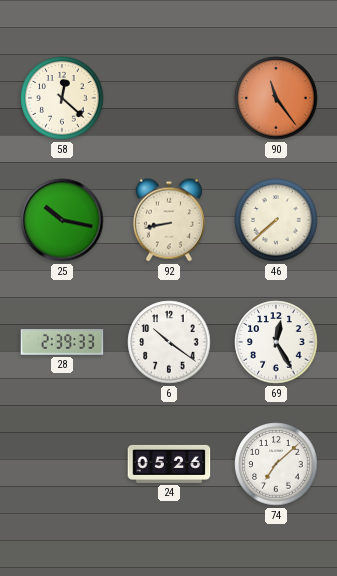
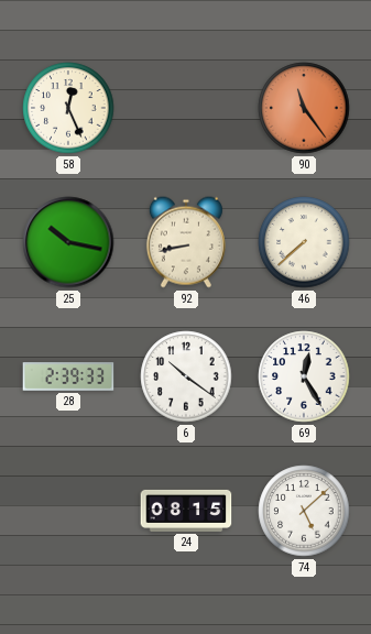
58: 12:22 -> 12:26 (68, 108)
24: 05:26 -> 08:15 (186, 511)
74: 7:08 -> 5:08 (304, 511)
